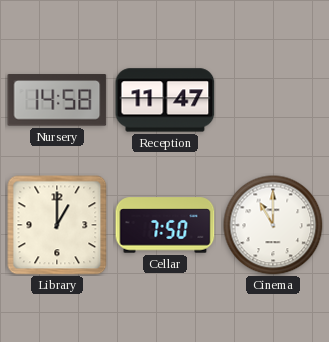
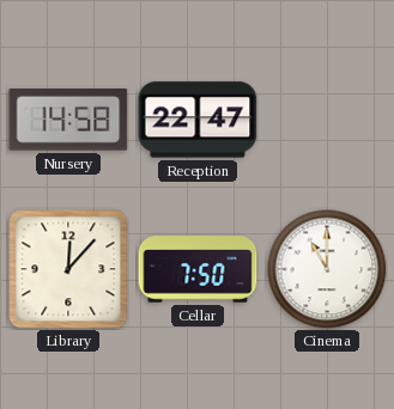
Reception: 11:47 -> 22:47 (198, 120)
Library: 1:00 -> 12:07 (68, 269)
